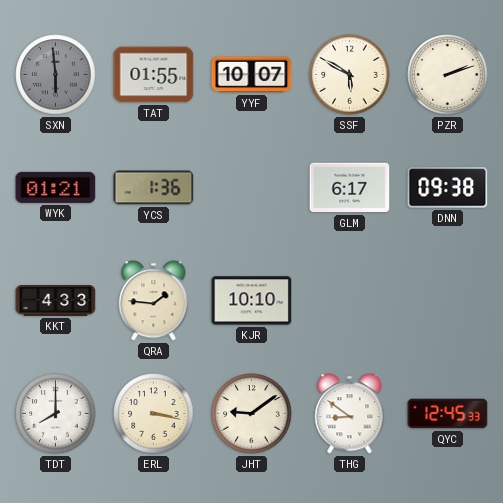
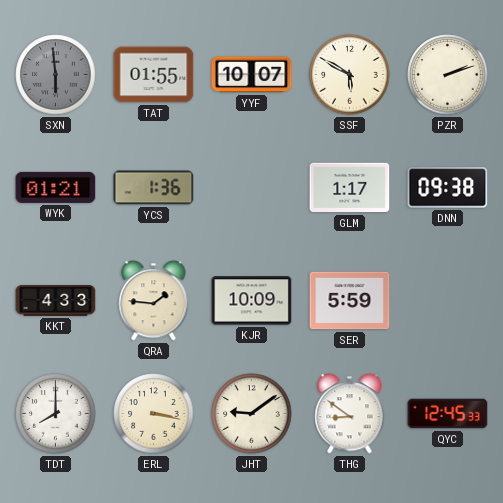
GLM: 6:17 -> 1:17 (350, 188)
KJR: 10:10 -> 10:09 (252, 301)
SER: none -> 5:59 (350, 301)
